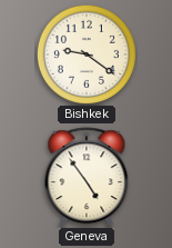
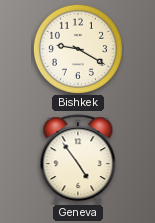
Bishkek: 9:21 -> 9:20 (78, 49)
